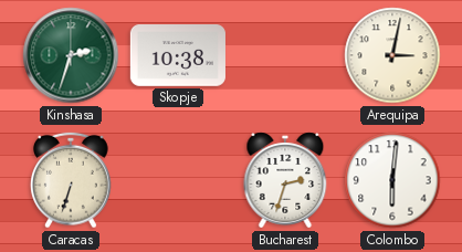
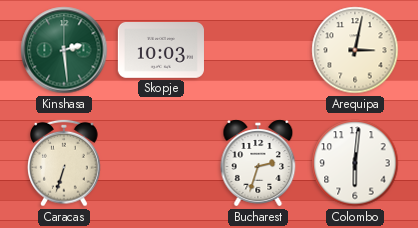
Kinshasa: 2:33 -> 2:29 (64, 50)
Skopje: 10:38 -> 10:03 (161, 51)
